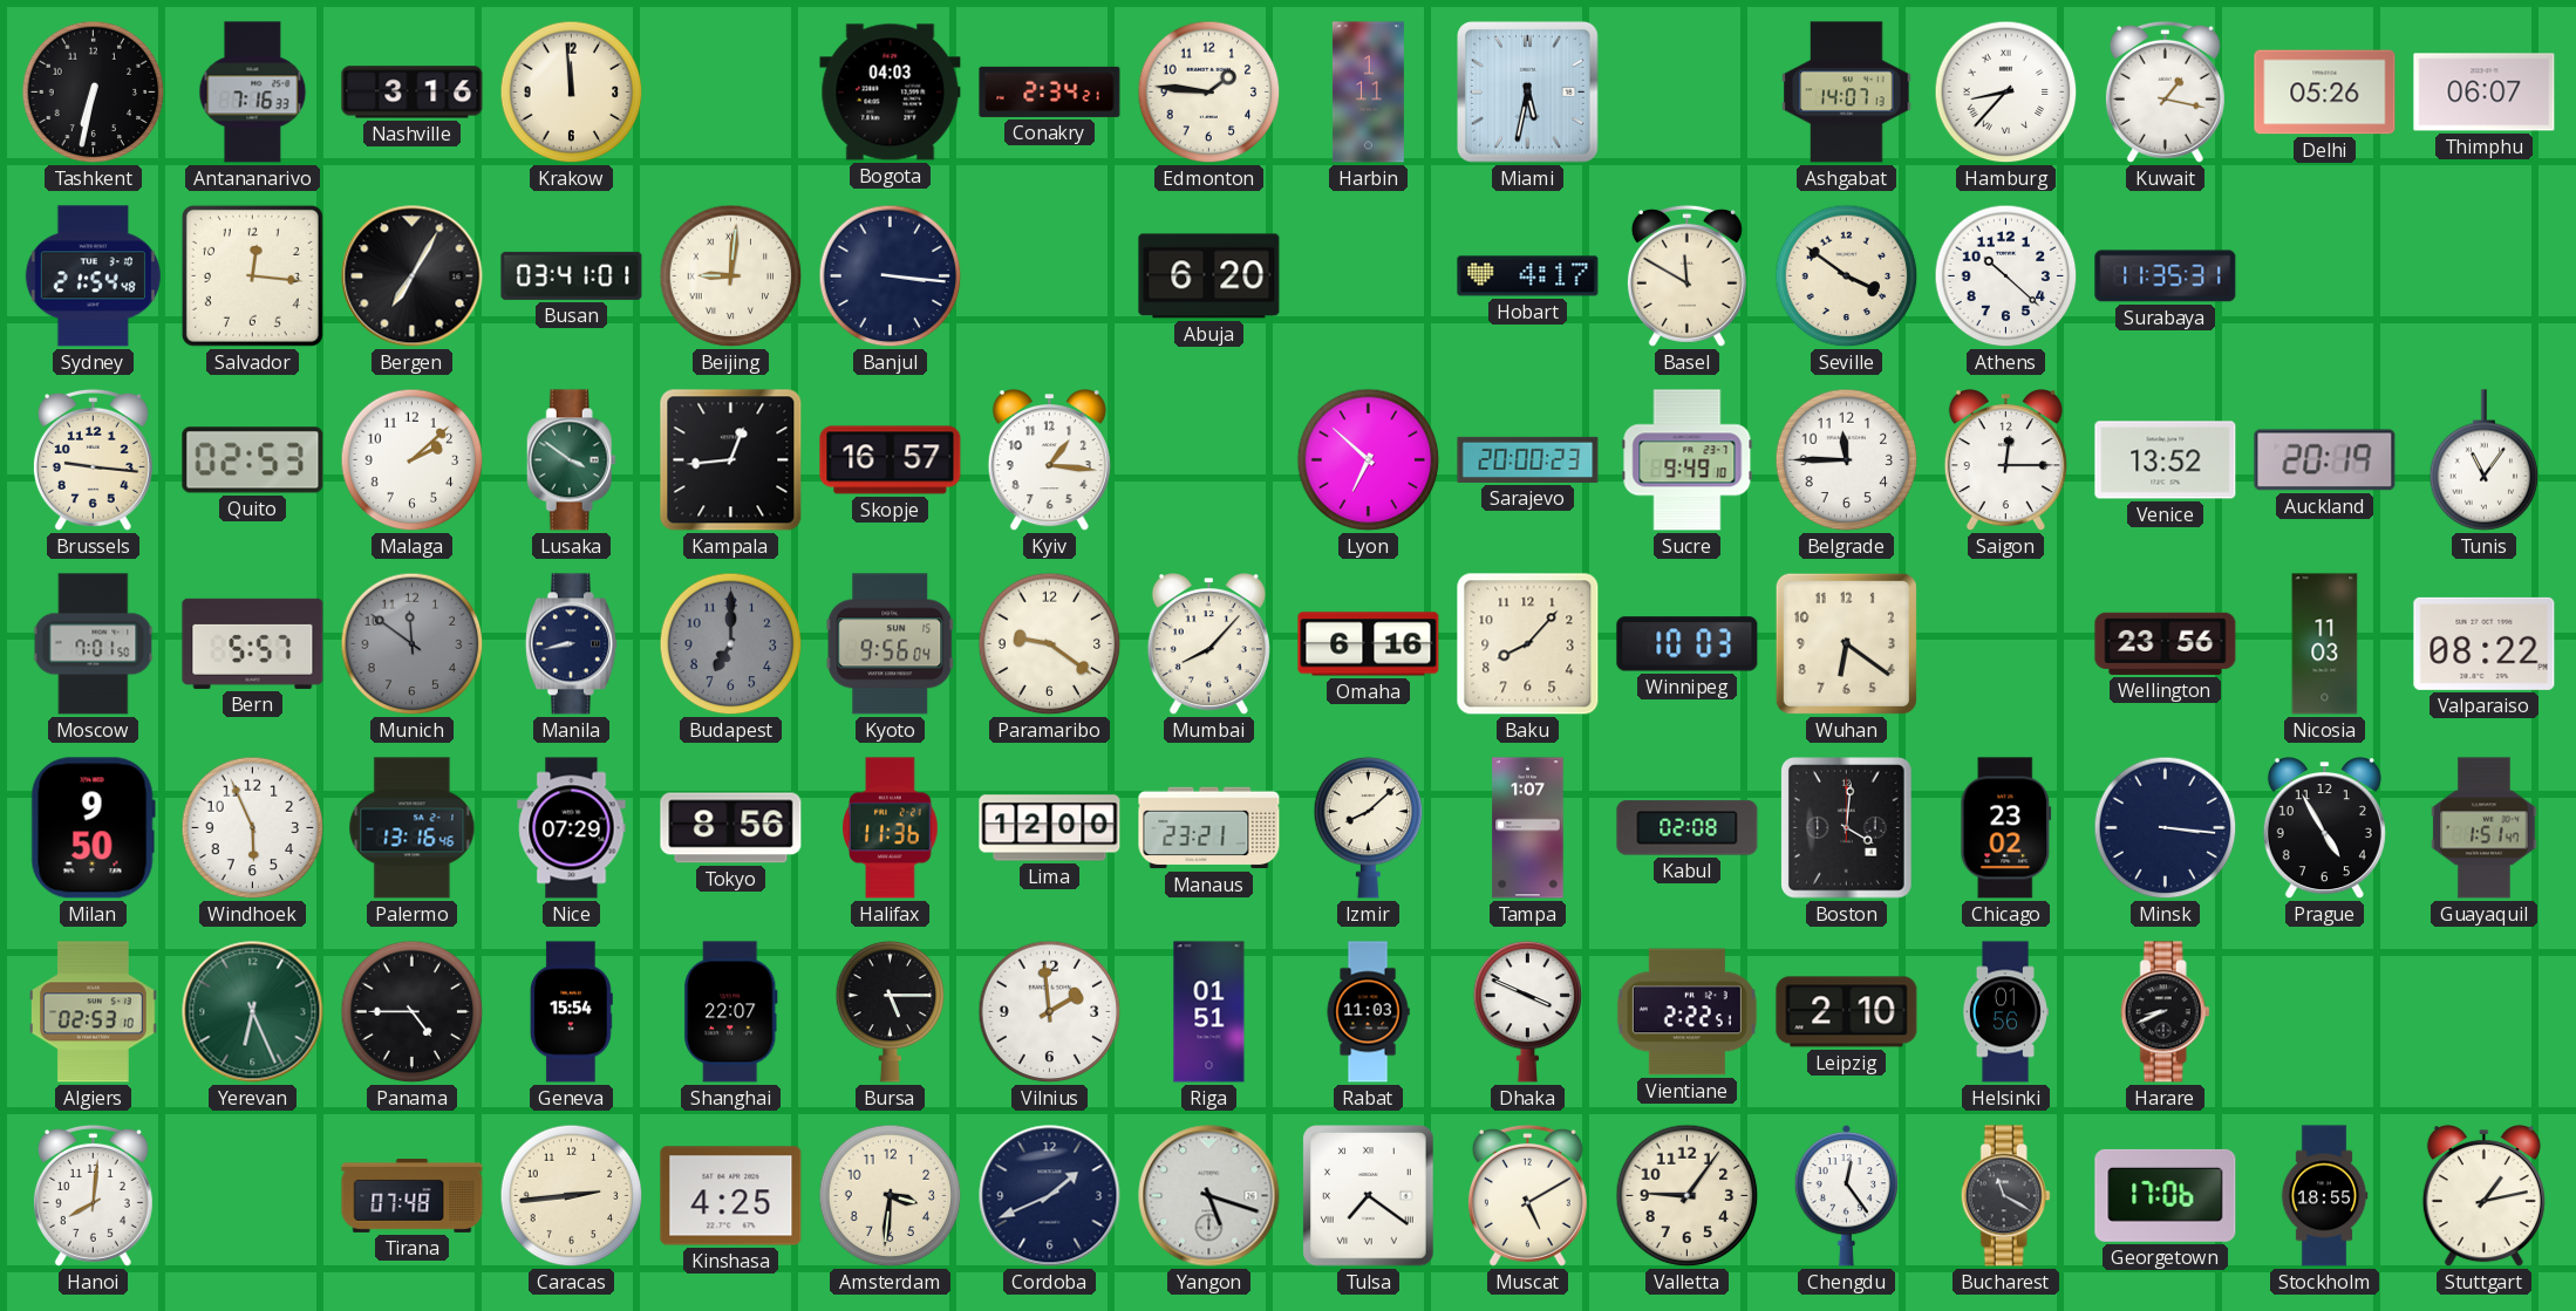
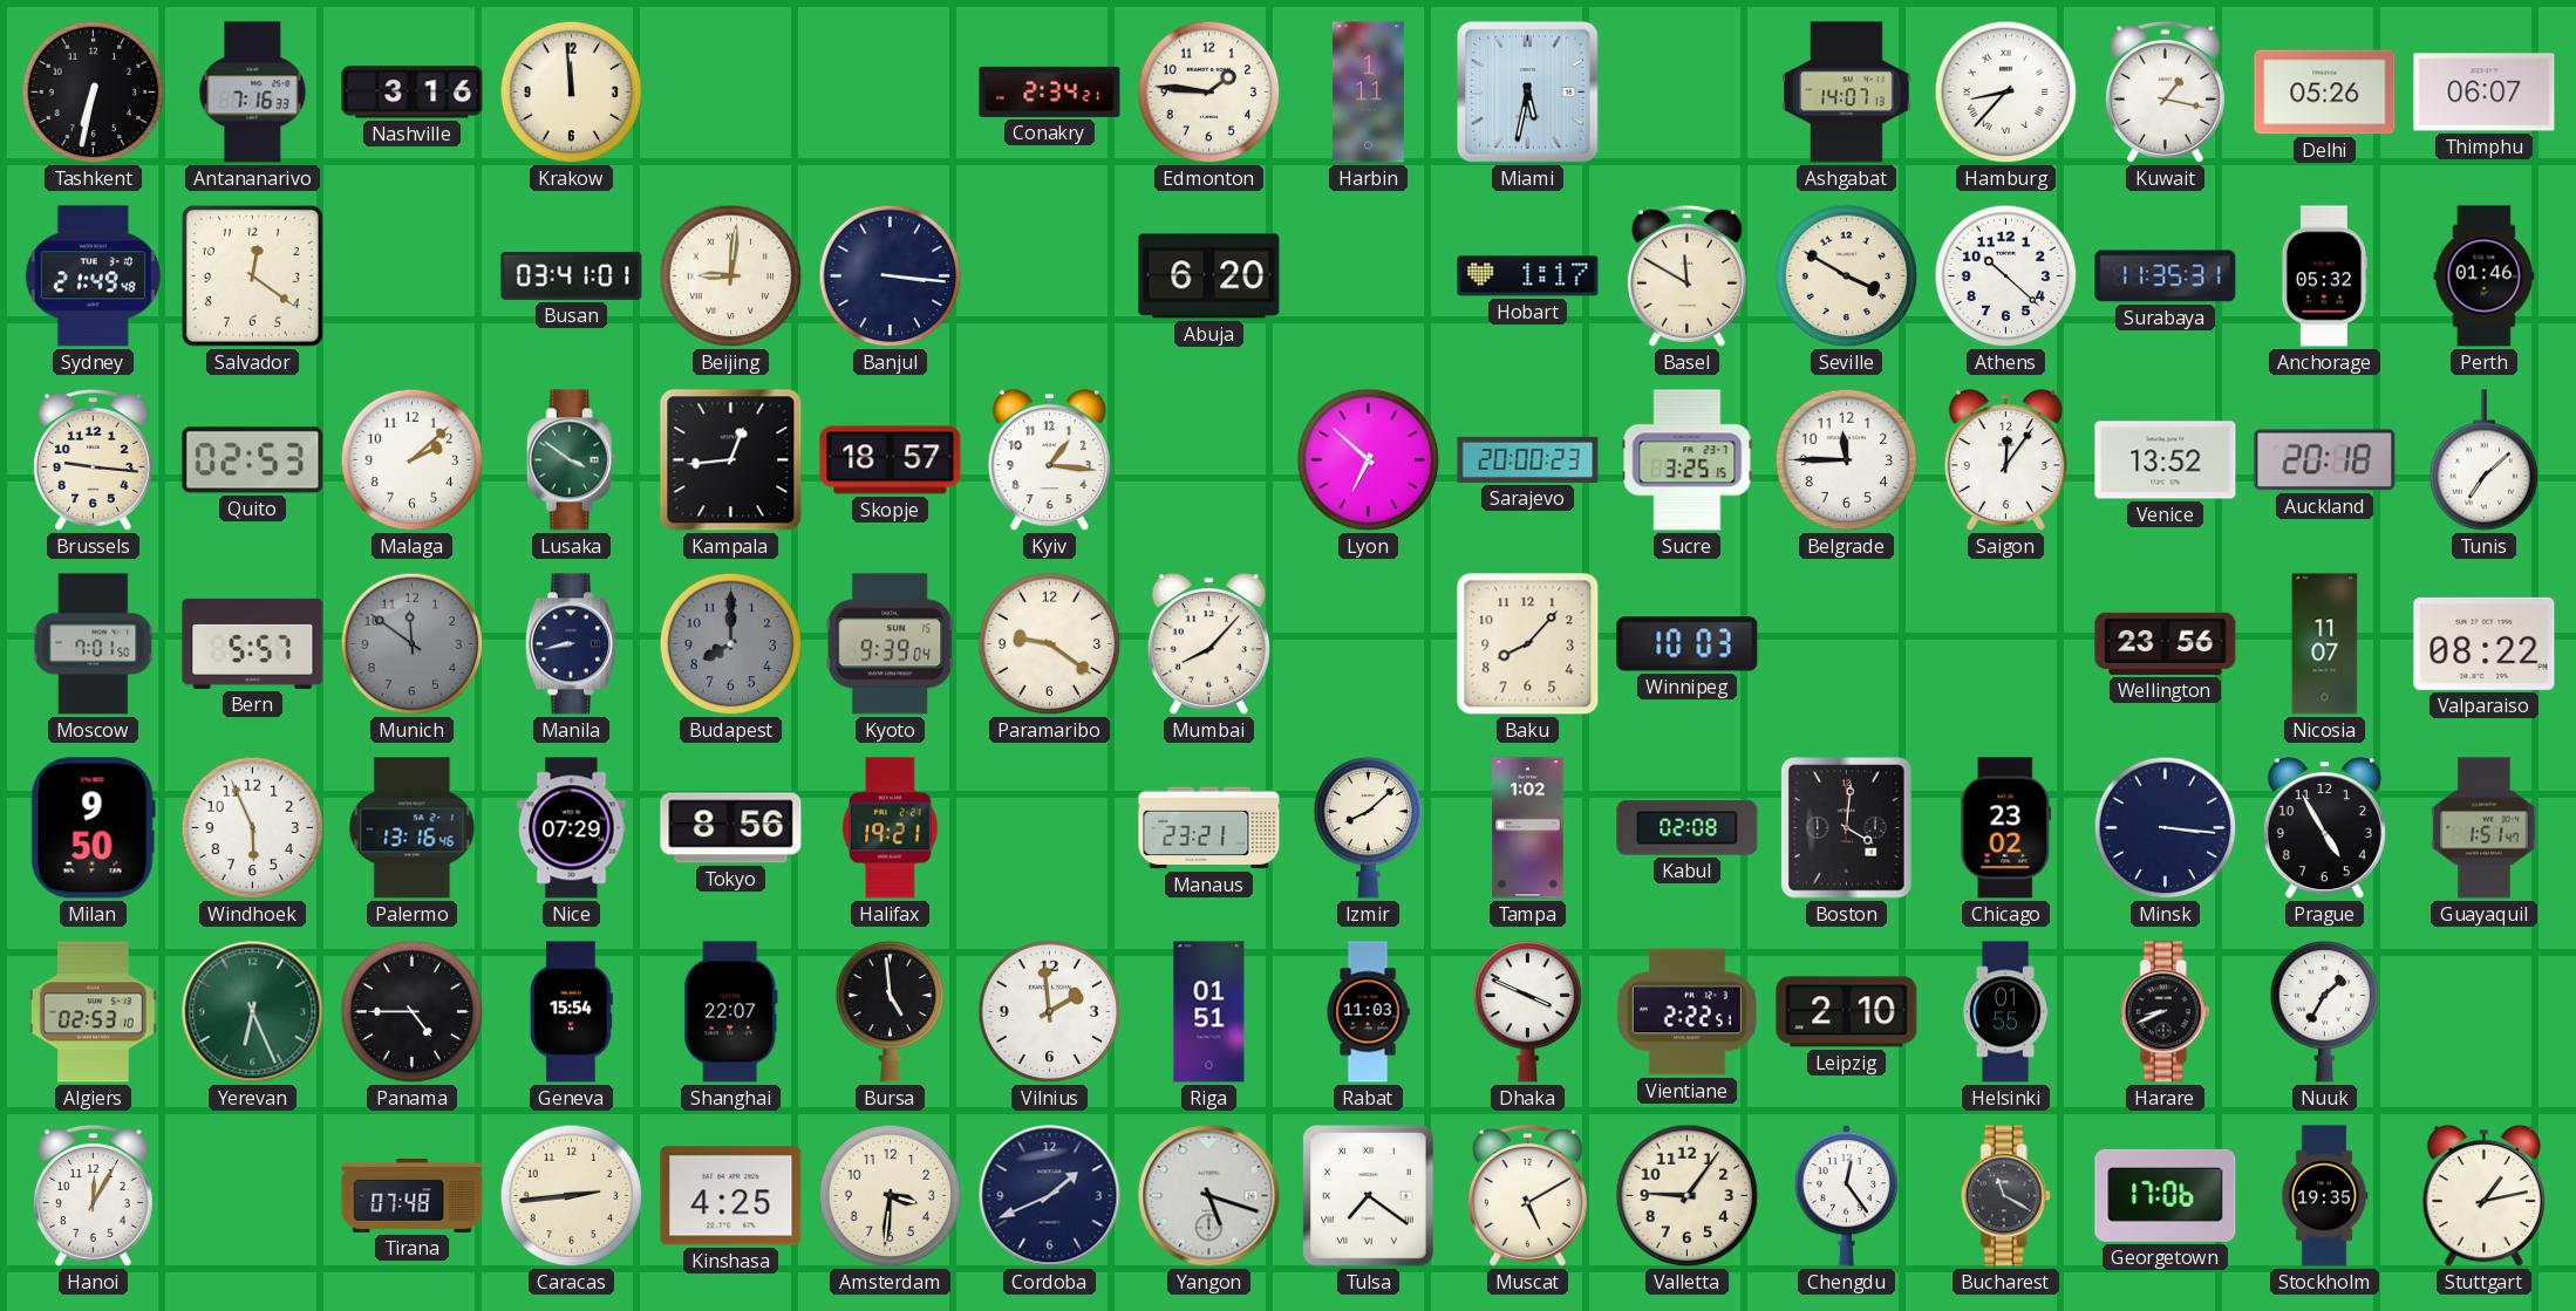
Bogota: 04:03 -> none (891, 93)
Sydney: 21:54 -> 21:49 (93, 276)
Salvador: 12:16 -> 12:21 (252, 275)
Bergen: 7:05 -> none (413, 276)
Hobart: 4:17 -> 1:17 (1528, 276)
Seville: 3:51 -> 3:50 (1847, 276)
Anchorage: none -> 05:32 (2324, 276)
Perth: none -> 01:46 (2485, 276)
Skopje: 16:57 -> 18:57 (891, 460)
Sucre: 9:49 -> 3:25 (1688, 460)
Saigon: 12:15 -> 12:06 (2005, 460)
Auckland: 20:19 -> 20:18 (2325, 460)
Tunis: 11:06 -> 7:08 (2485, 460)
Budapest: 7:00 -> 8:00 (731, 644)
Kyoto: 9:56 -> 9:39 (891, 644)
Omaha: 6:16 -> none (1369, 644)
Wuhan: 6:21 -> none (1846, 643)
Nicosia: 11:03 -> 11:07 (2325, 644)
Halifax: 11:36 -> 19:21 (891, 828)
Lima: 12:00 -> none (1050, 828)
Tampa: 1:07 -> 1:02 (1528, 828)
Bursa: 5:15 -> 4:59 (891, 1011)
Helsinki: 01:56 -> 01:55 (2004, 1012)
Nuuk: none -> 1:35 (2325, 1011)
Hanoi: 8:01 -> 12:05 (93, 1195)
Stockholm: 18:55 -> 19:35 (2324, 1196)
